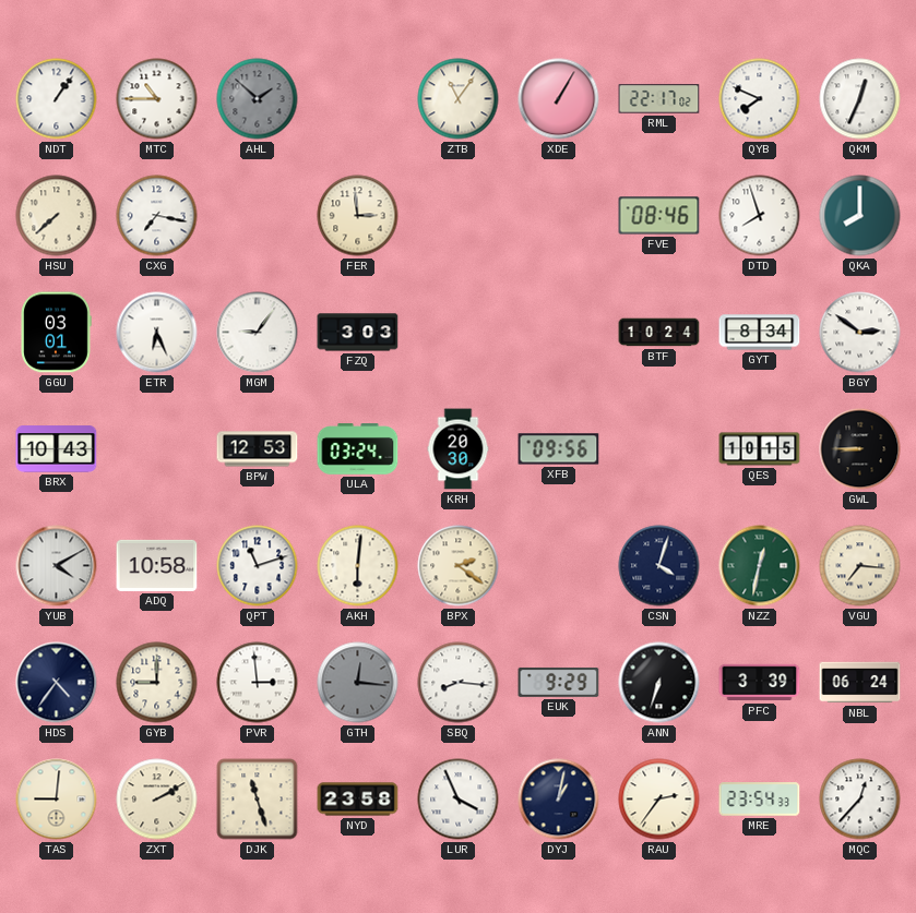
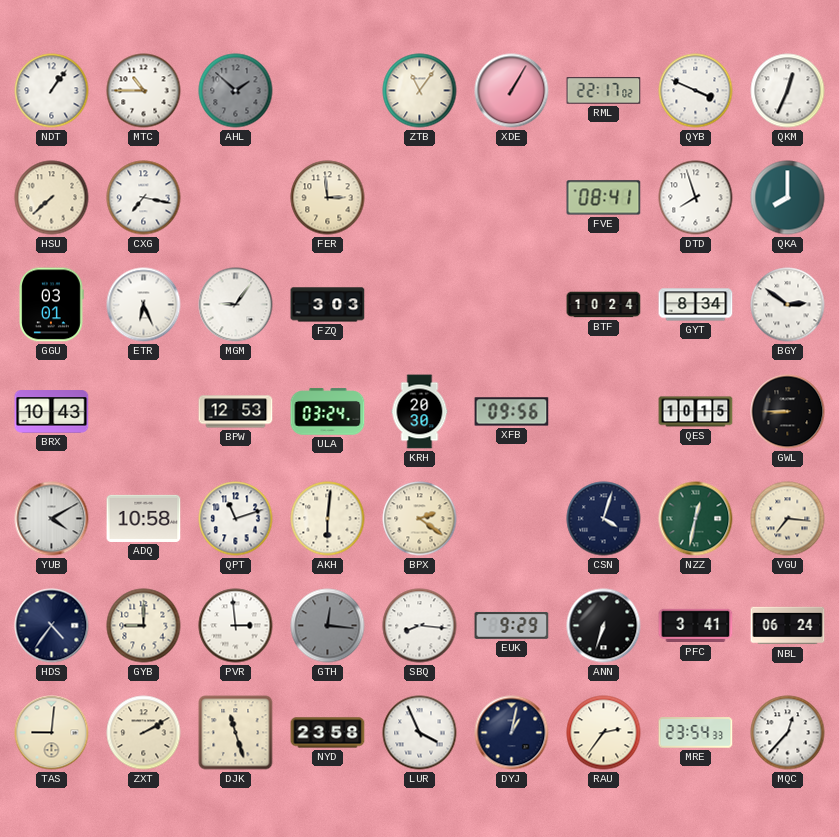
QYB: 7:49 -> 3:49 (696, 91)
FVE: 08:46 -> 08:41 (604, 198)
PFC: 3:39 -> 3:41 (696, 626)
